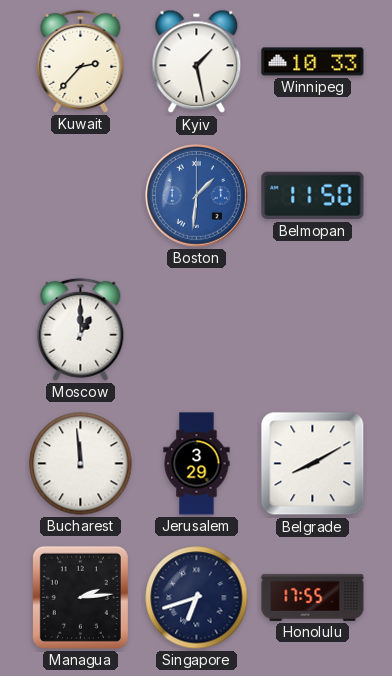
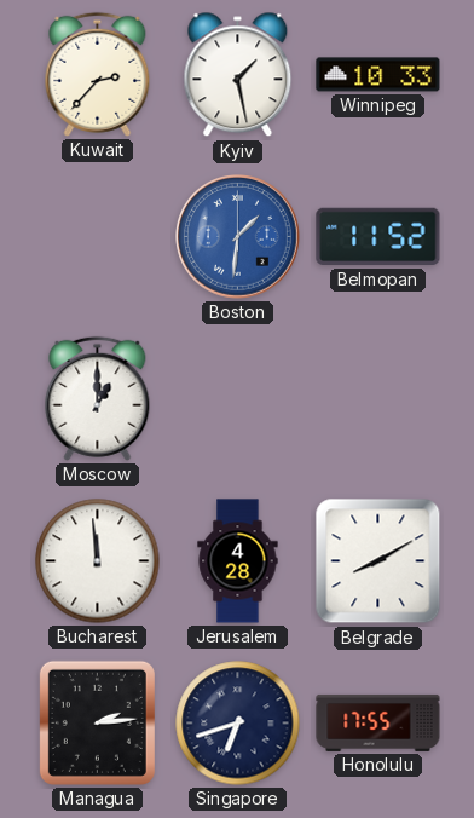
Belmopan: 11:50 -> 11:52 (378, 237)
Jerusalem: 3:29 -> 4:28 (238, 561)
